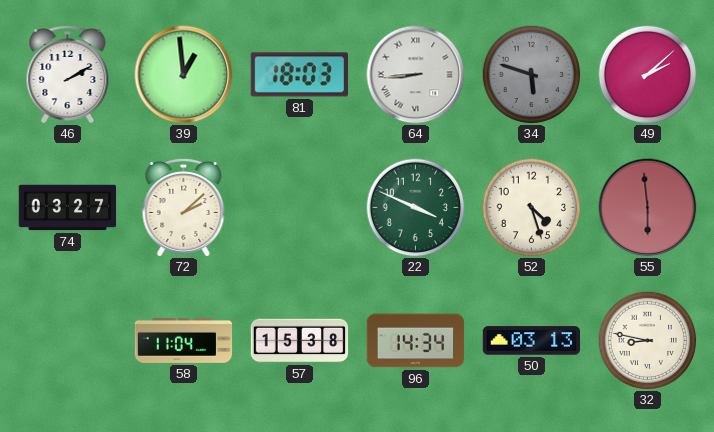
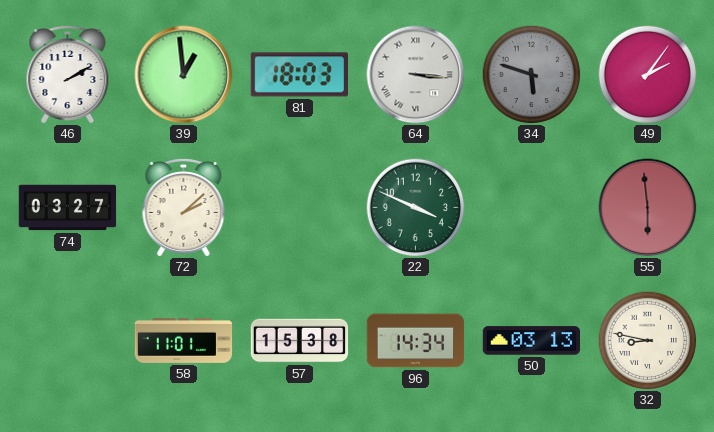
64: 8:44 -> 3:16 (416, 75)
49: 2:08 -> 2:06 (648, 75)
52: 4:27 -> none (532, 208)
58: 11:04 -> 11:01 (184, 340)
